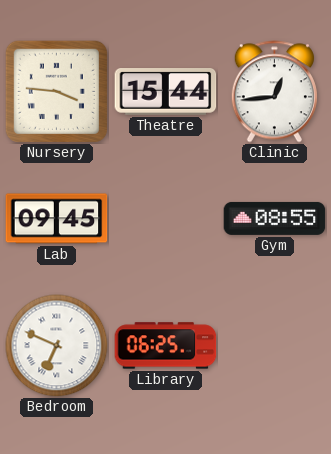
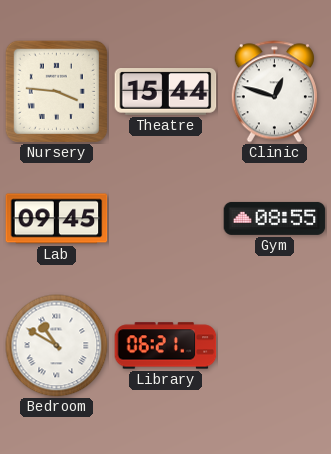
Clinic: 12:44 -> 12:48 (274, 92)
Bedroom: 6:49 -> 10:50 (57, 346)
Library: 06:25 -> 06:21 (166, 346)
